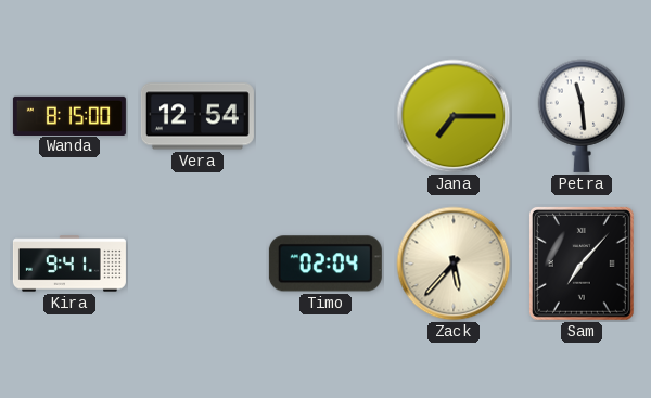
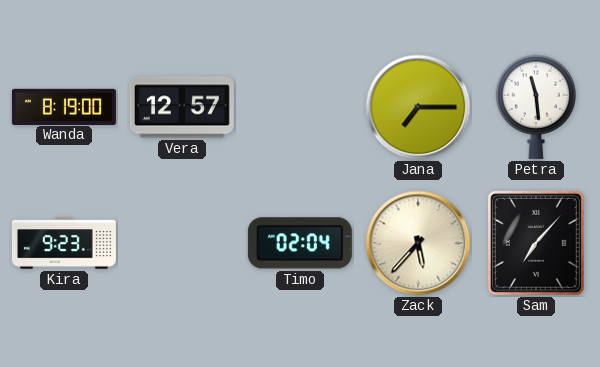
Wanda: 8:15 -> 8:19 (64, 106)
Vera: 12:54 -> 12:57 (182, 107)
Kira: 9:41 -> 9:23 (64, 243)
